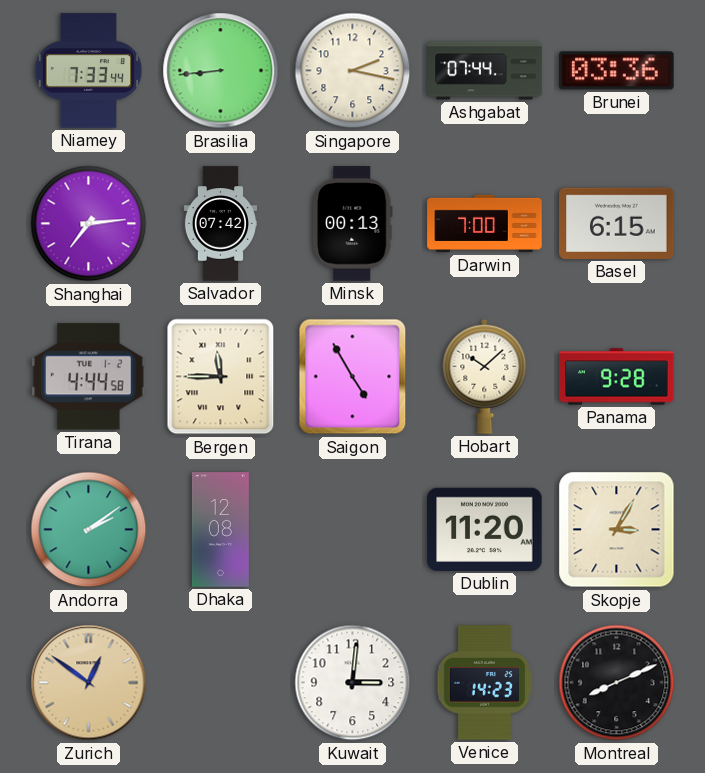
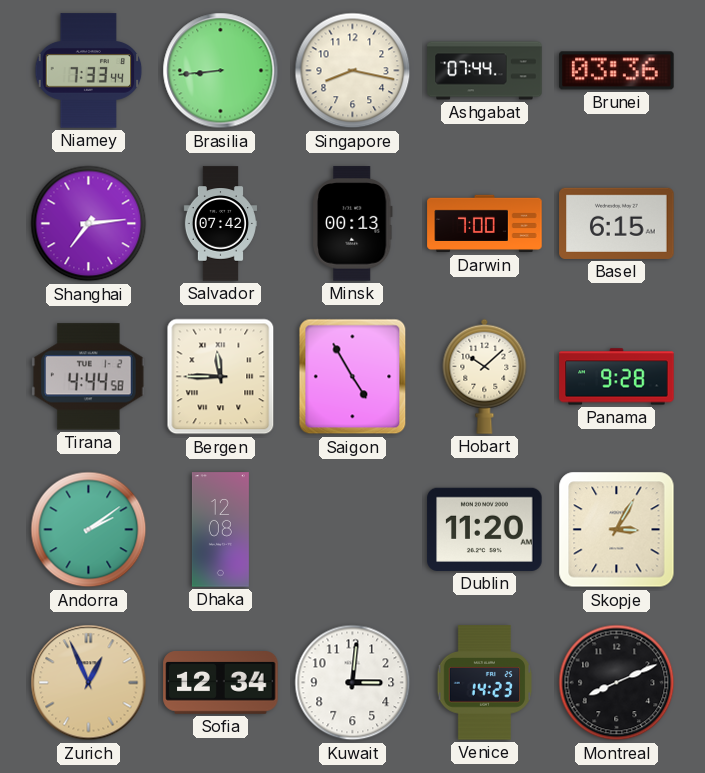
Singapore: 2:17 -> 8:17 (353, 71)
Zurich: 12:51 -> 12:56 (89, 683)
Sofia: none -> 12:34 (221, 683)
